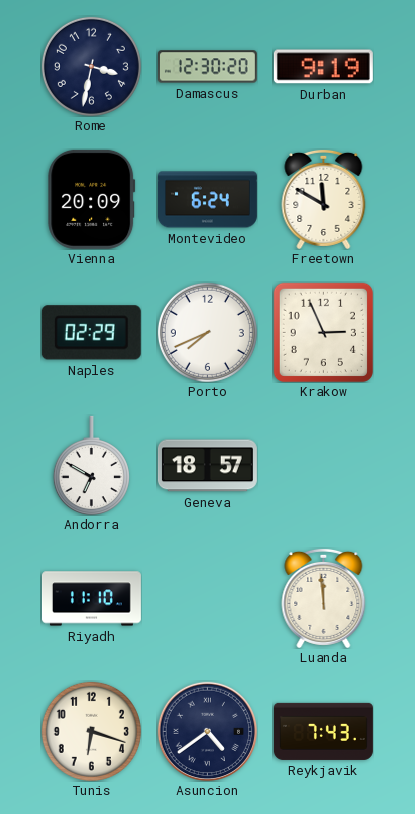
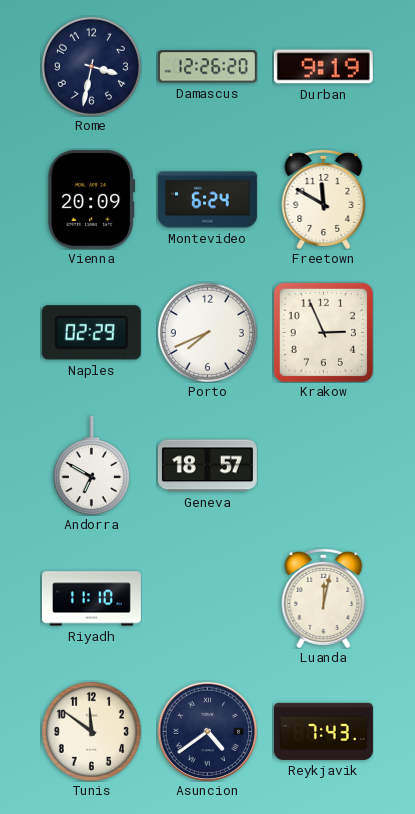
Damascus: 12:30 -> 12:26 (207, 67)
Luanda: 11:59 -> 12:02 (324, 598)
Tunis: 6:18 -> 11:51 (91, 731)
